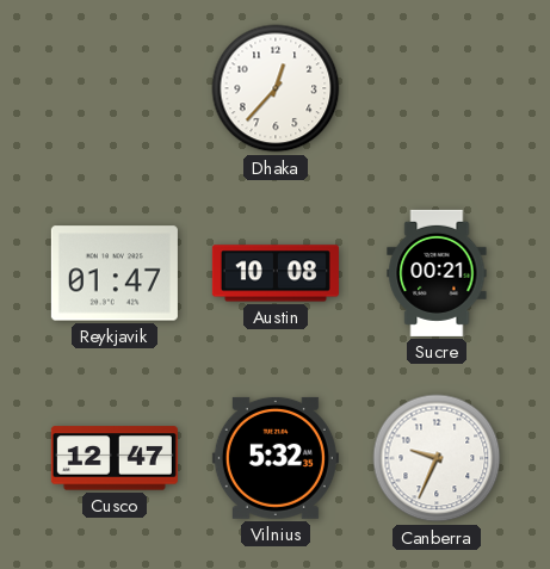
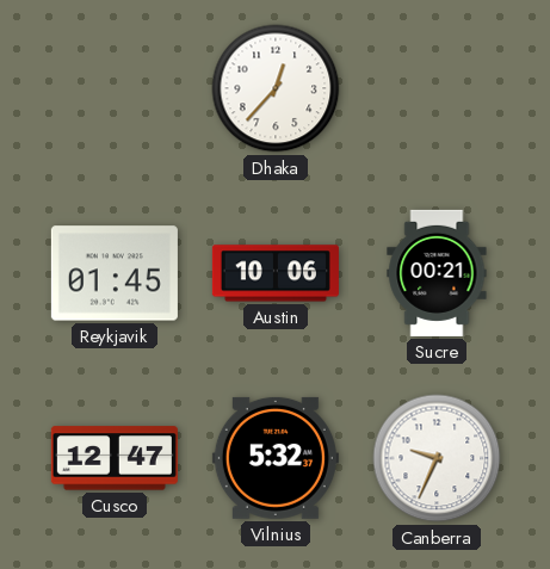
Reykjavik: 01:47 -> 01:45 (115, 273)
Austin: 10:08 -> 10:06 (276, 273)
Vilnius: 5:32:35 -> 5:32:37 (276, 458)
